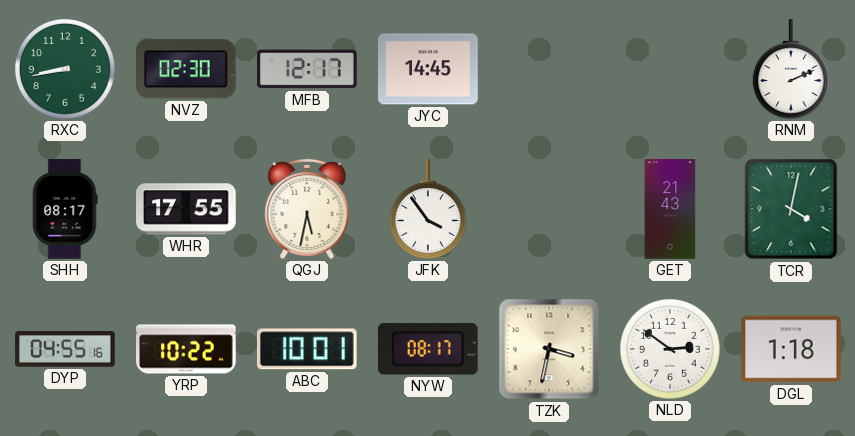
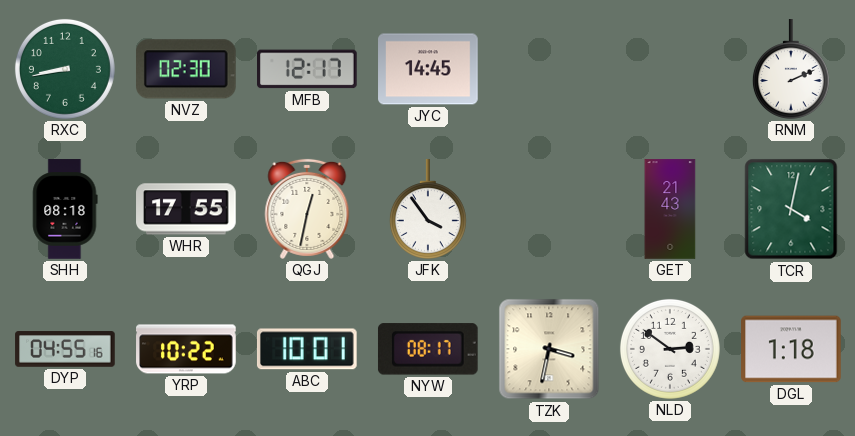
SHH: 08:17 -> 08:18 (65, 209)
QGJ: 5:32 -> 12:32 (307, 209)
